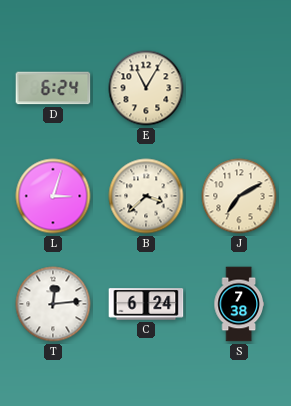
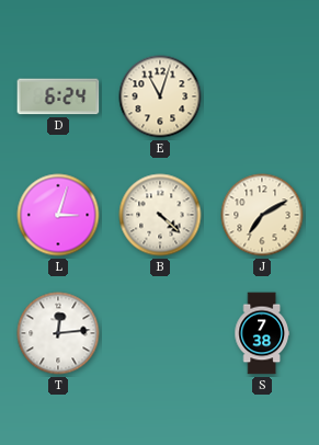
E: 11:05 -> 11:03 (160, 96)
B: 3:38 -> 4:22 (160, 215)
C: 6:24 -> none (146, 304)
